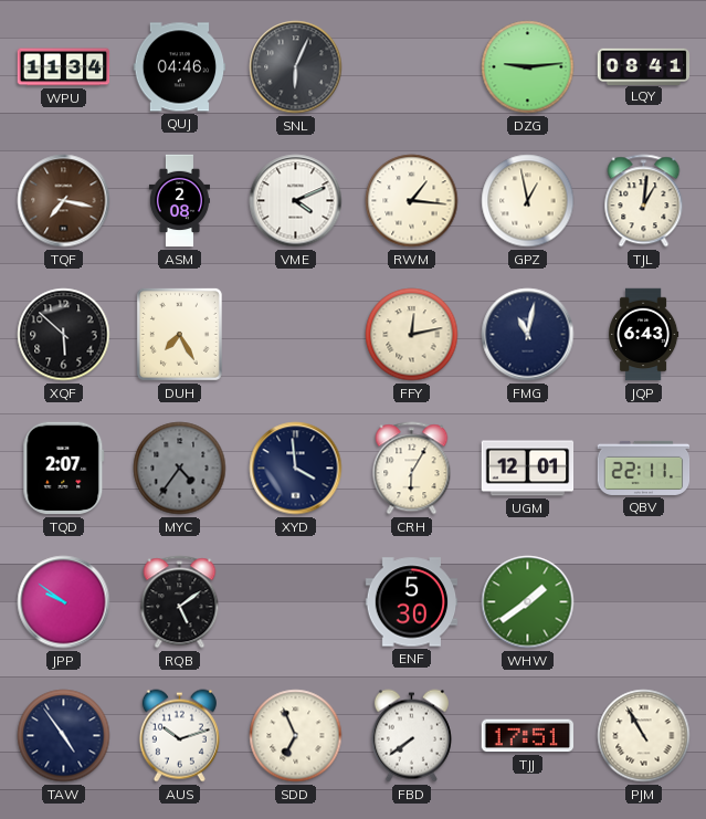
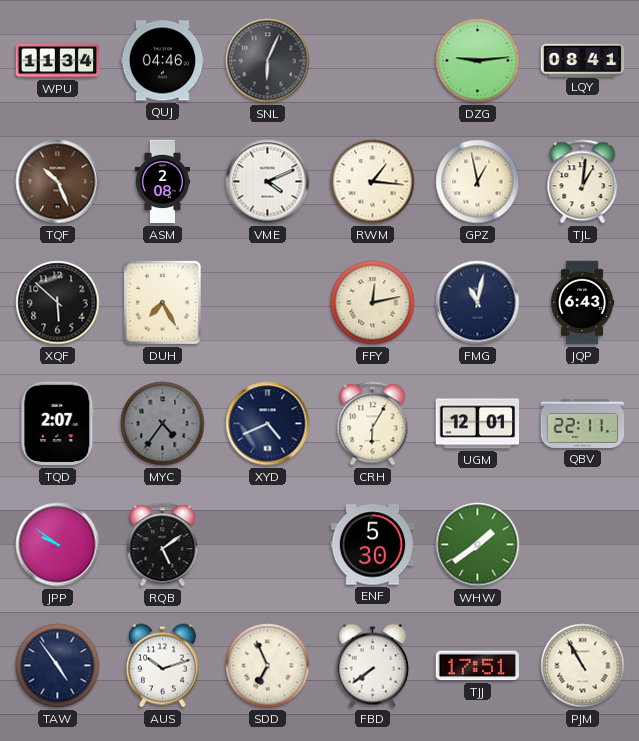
TQF: 7:17 -> 10:26 (58, 182)
XYD: 3:59 -> 4:41 (268, 424)
